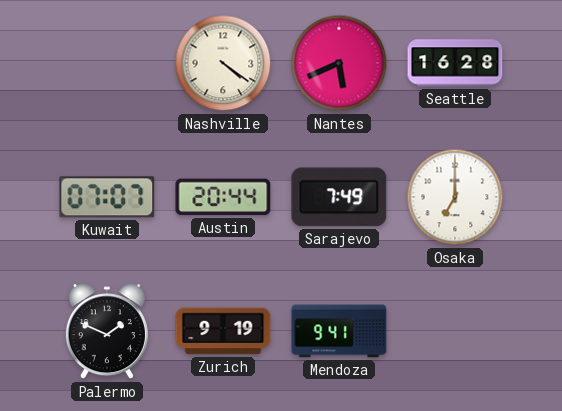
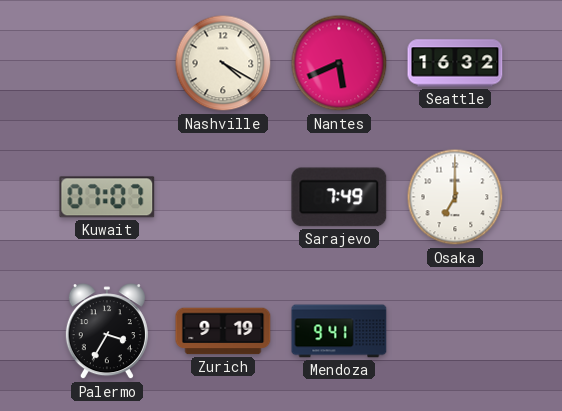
Nashville: 4:21 -> 4:20 (223, 63)
Seattle: 16:28 -> 16:32 (455, 63)
Austin: 20:44 -> none (223, 197)
Palermo: 1:49 -> 3:35 (107, 332)
